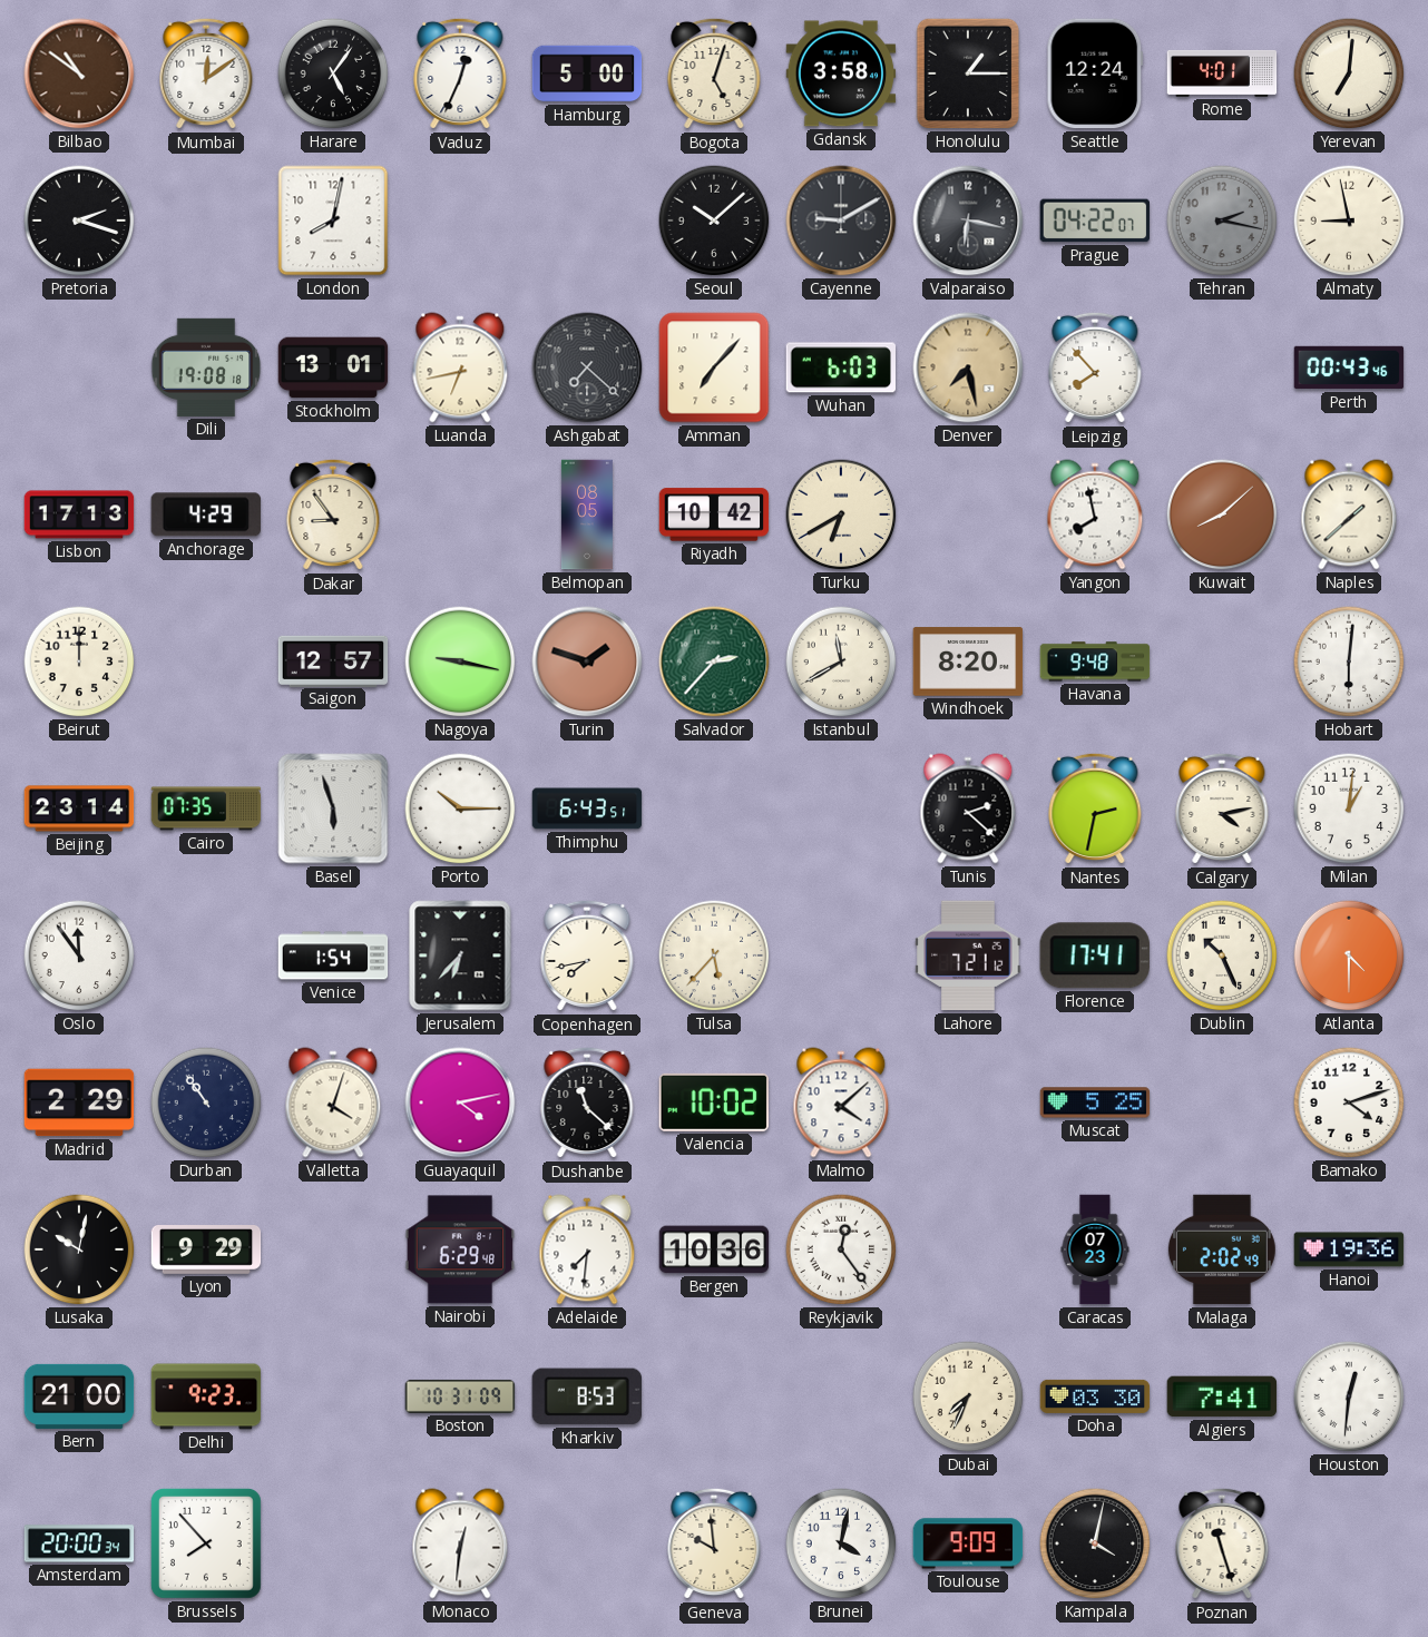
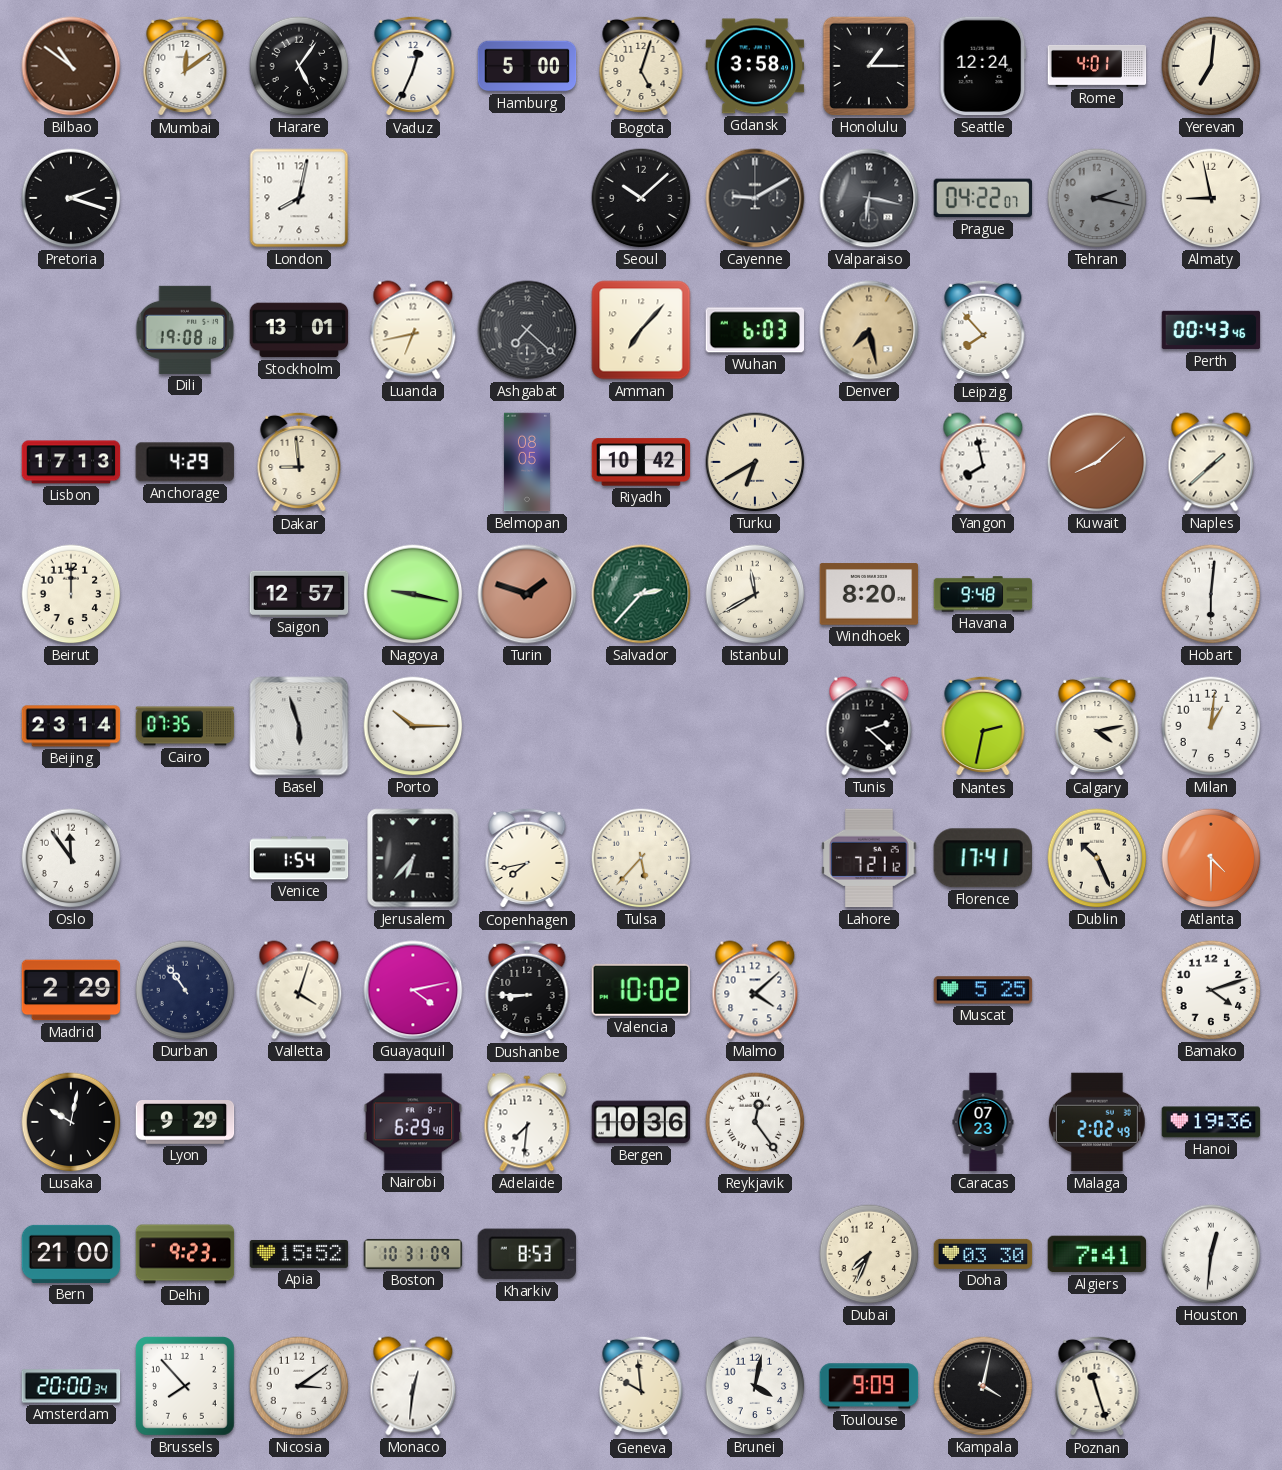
Dakar: 8:54 -> 8:59 (299, 462)
Thimphu: 6:43 -> none (587, 808)
Dushanbe: 11:22 -> 8:45 (527, 990)
Apia: none -> 15:52 (299, 1254)
Nicosia: none -> 3:09 (299, 1386)
